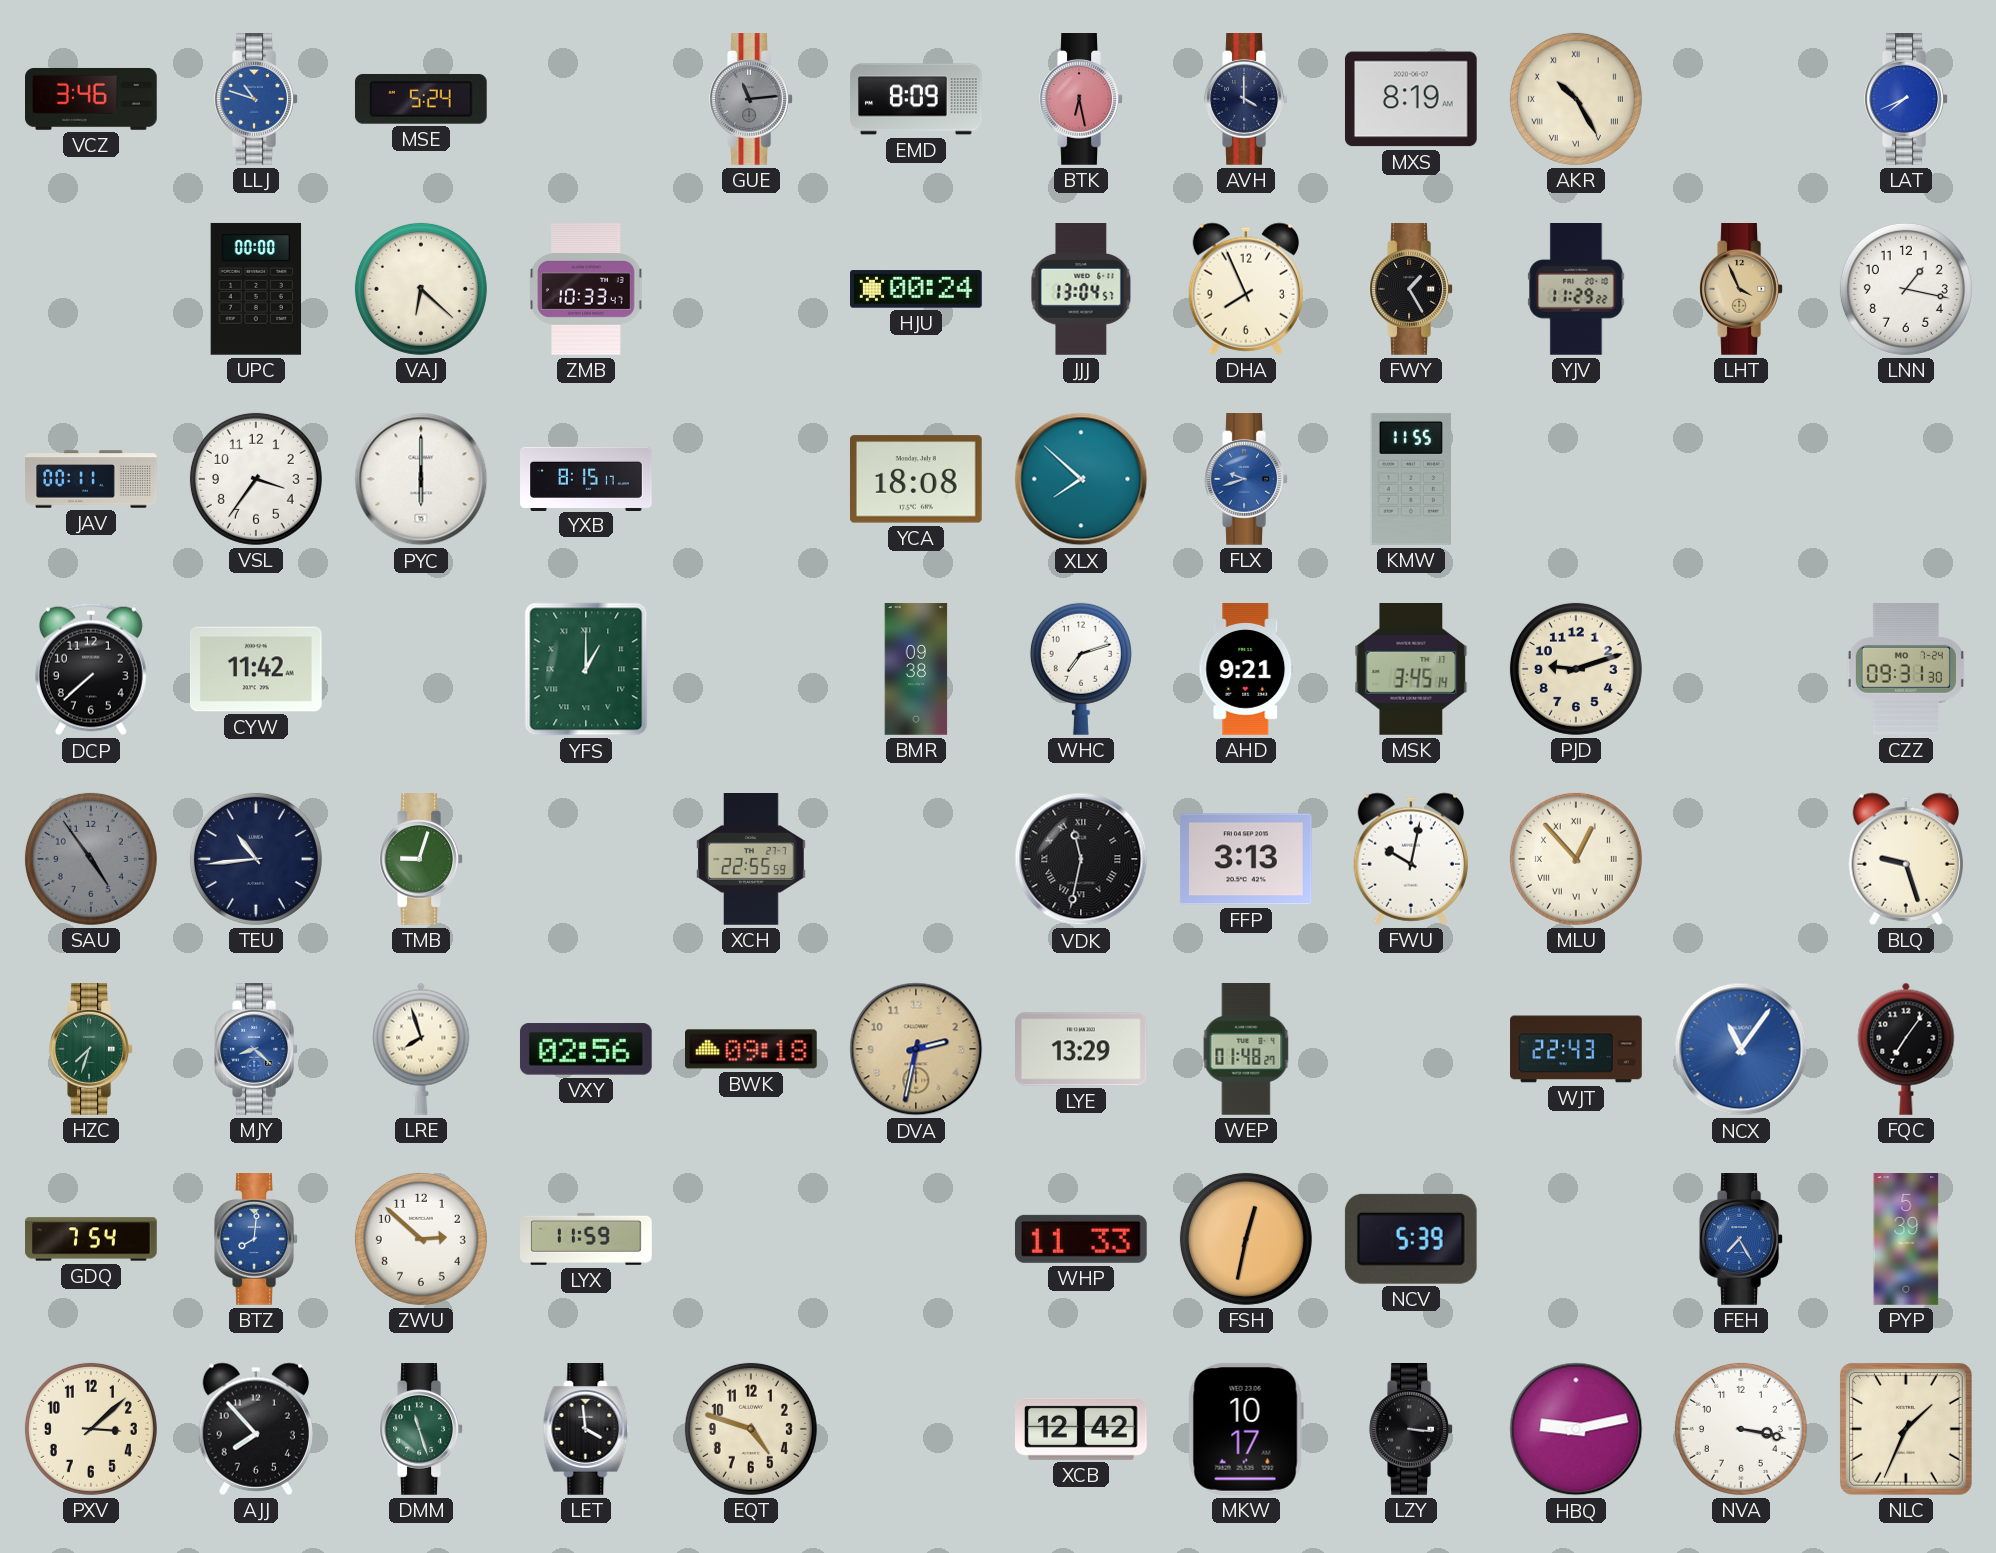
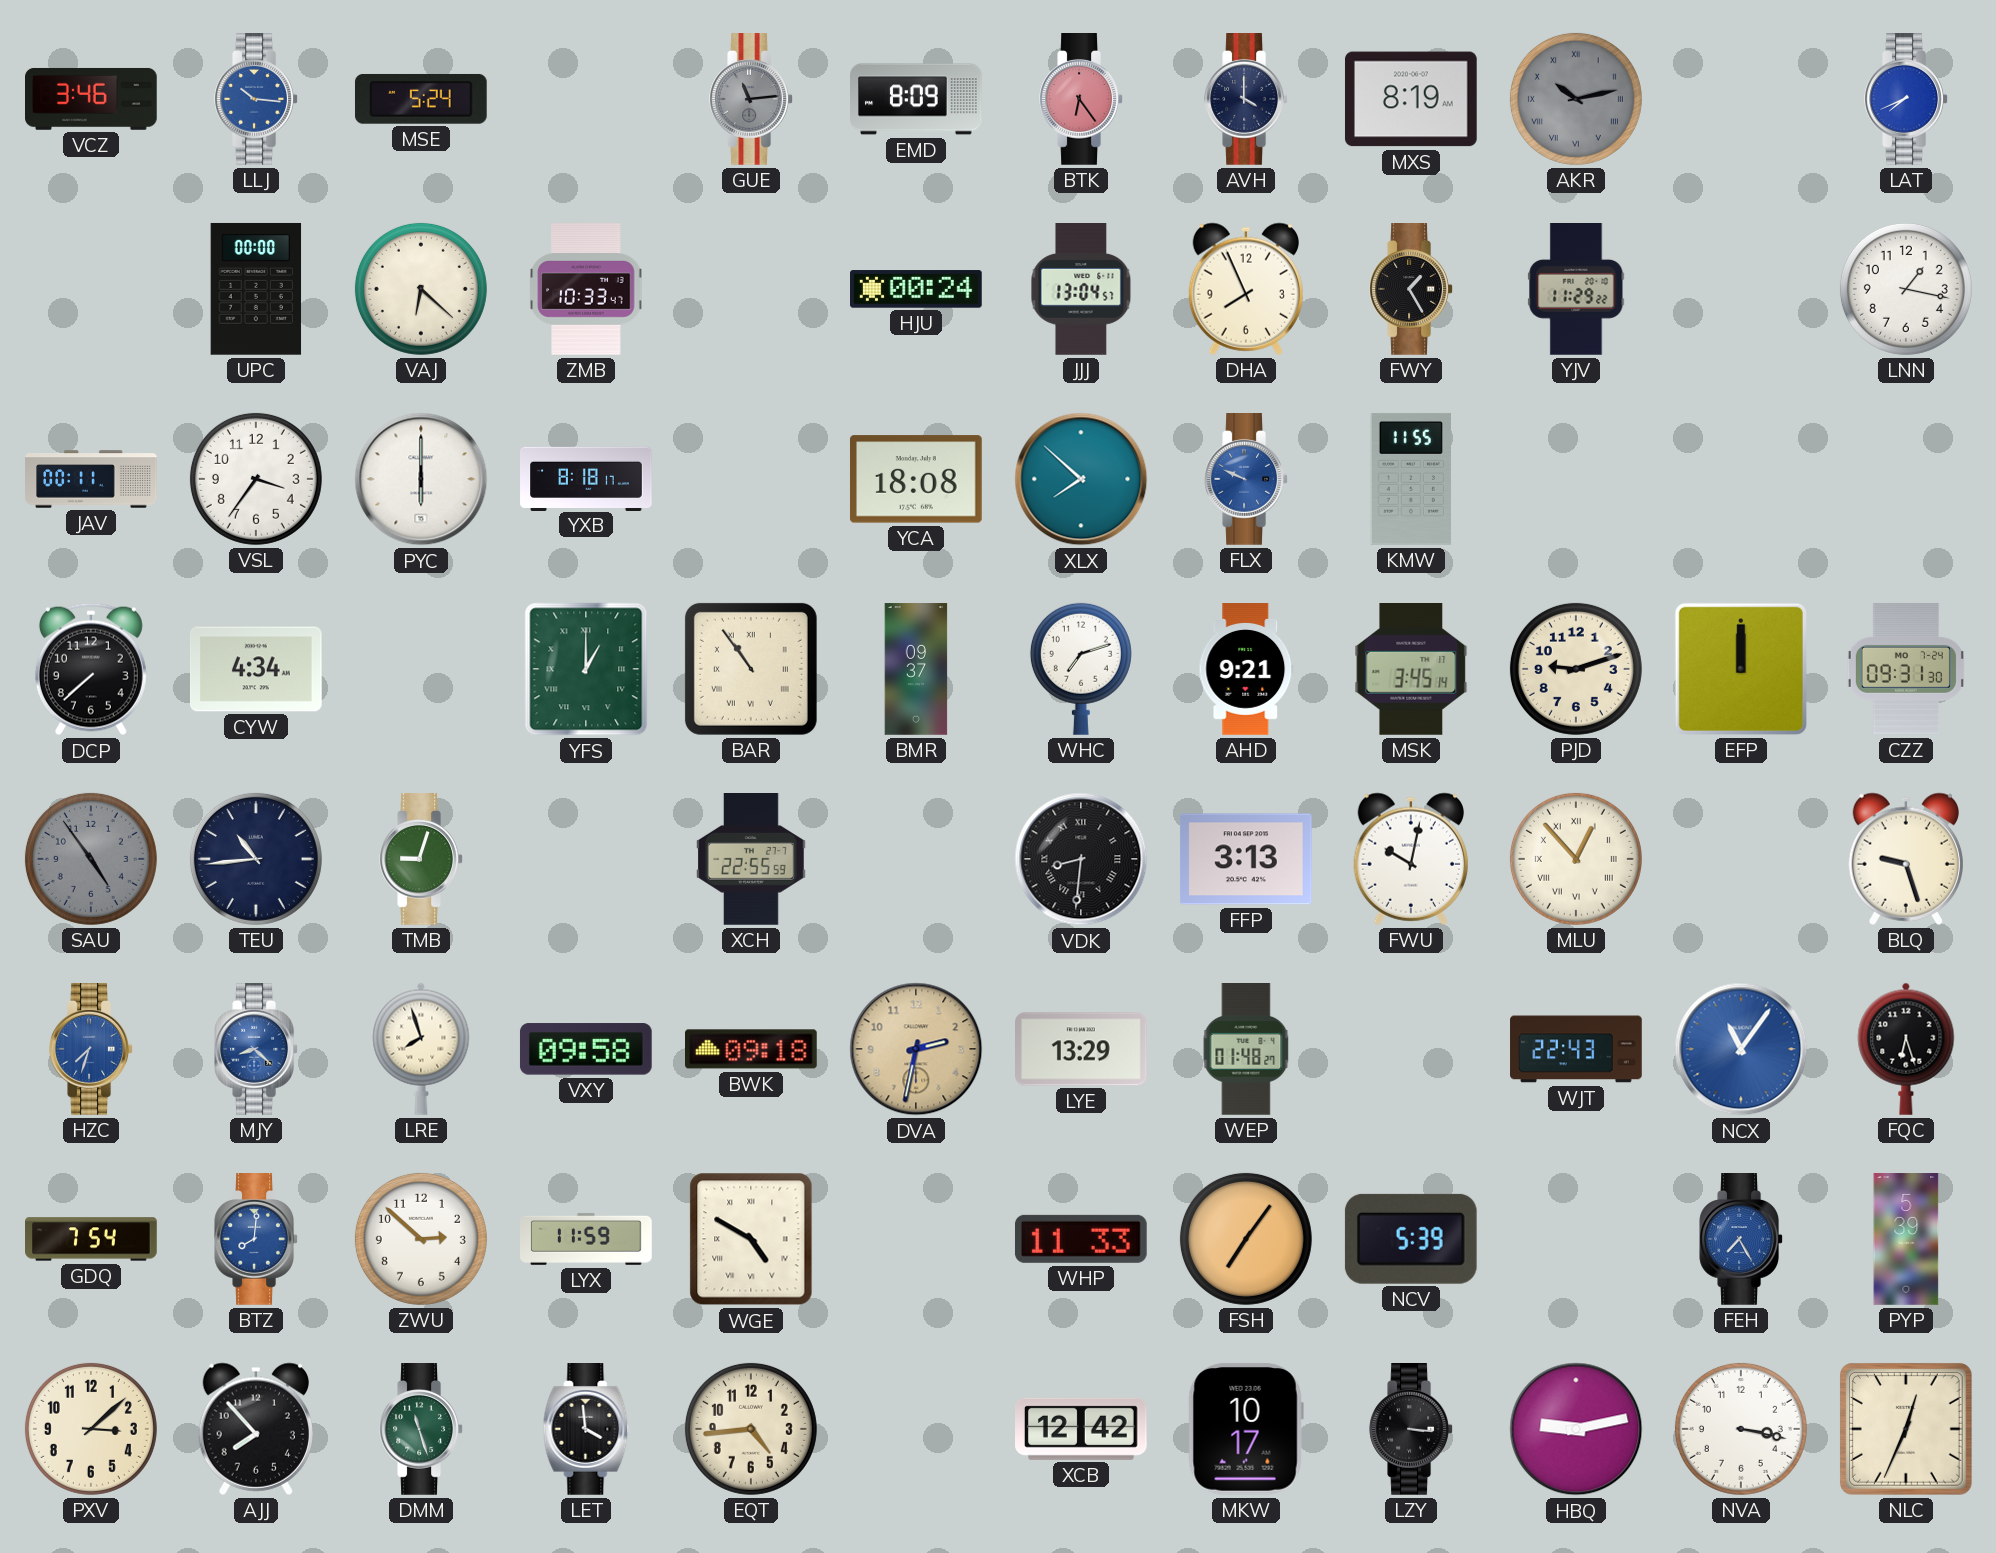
LLJ: 10:48 -> 10:16 (256, 100)
BTK: 6:28 -> 6:24 (1081, 100)
AKR: 10:25 -> 10:13 (1576, 99)
AKR dial: cream -> grey (1576, 99)
LHT: 3:56 -> none (1741, 290)
YXB: 8:15 -> 8:18 (586, 478)
FLX: 9:42 -> 9:49 (1246, 480)
CYW: 11:42 -> 4:34 (257, 669)
BAR: none -> 10:54 (751, 669)
BMR: 09:38 -> 09:37 (916, 669)
EFP: none -> 12:00 (1741, 669)
VDK: 11:32 -> 8:31 (1081, 859)
HZC dial: green -> blue (91, 1050)
VXY: 02:56 -> 09:58 (586, 1049)
FQC: 7:06 -> 6:27 (1906, 1049)
WGE: none -> 4:50 (751, 1239)
FSH: 12:32 -> 7:06 (1246, 1239)
EQT: 4:48 -> 4:44 (751, 1429)
NLC: 1:34 -> 12:34 (1906, 1429)
